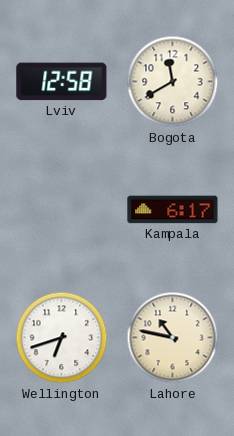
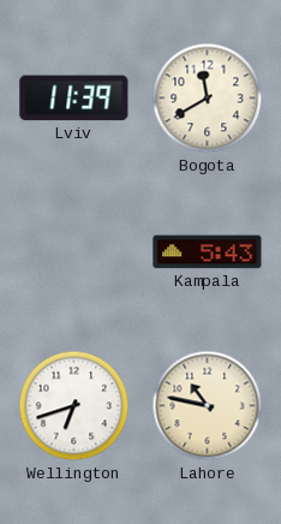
Lviv: 12:58 -> 11:39 (74, 99)
Kampala: 6:17 -> 5:43 (208, 252)
